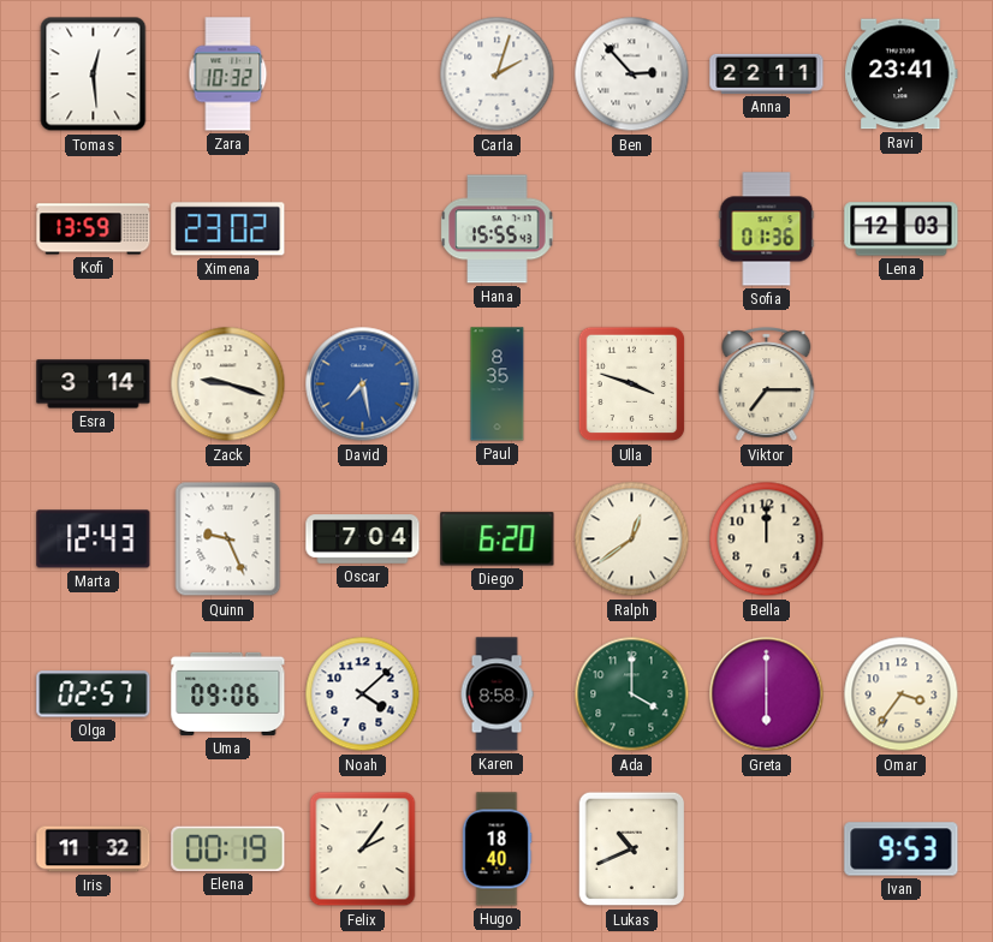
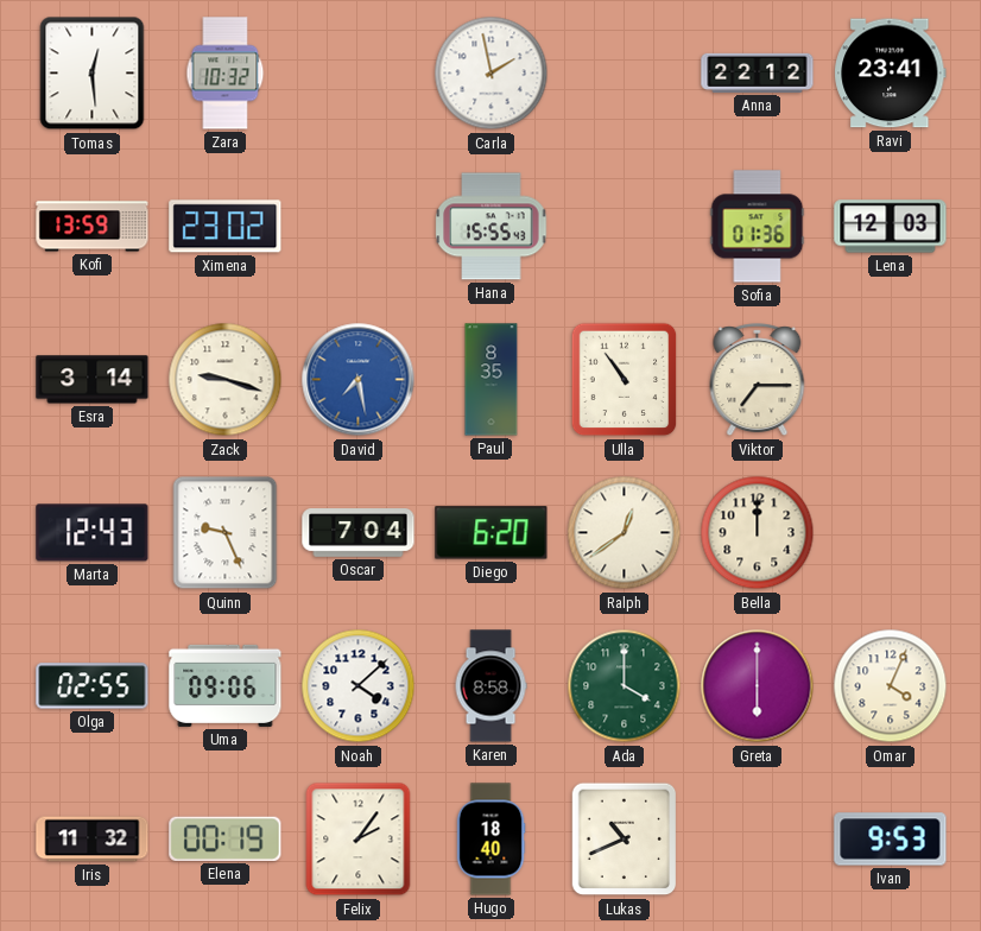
Carla: 2:03 -> 1:58 (492, 74)
Ben: 2:53 -> none (632, 74)
Anna: 22:11 -> 22:12 (758, 72)
Ulla: 3:48 -> 10:54 (625, 380)
Olga: 02:57 -> 02:55 (93, 686)
Omar: 3:36 -> 4:04 (891, 686)
